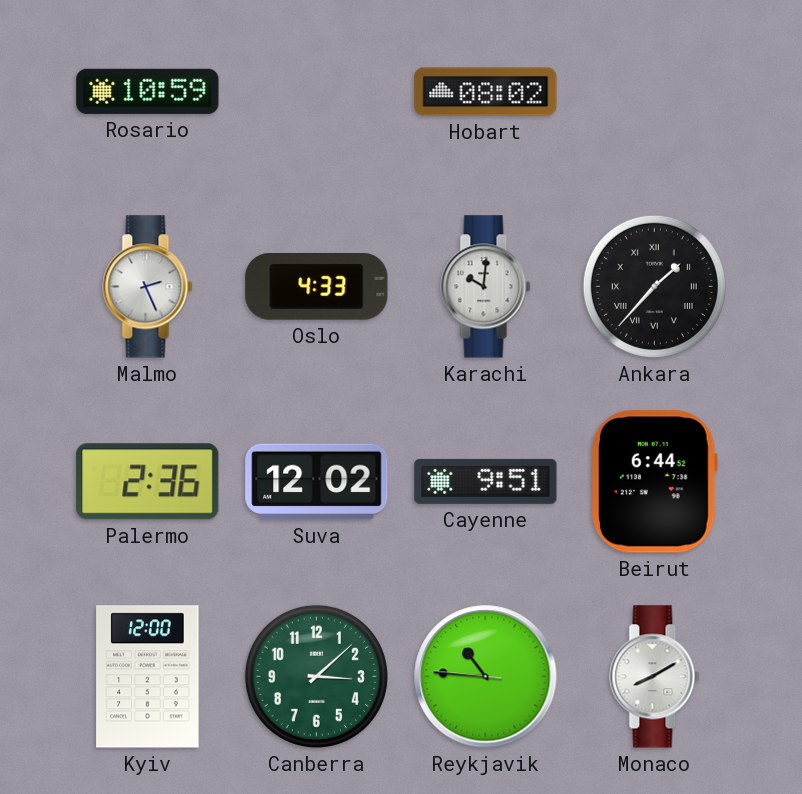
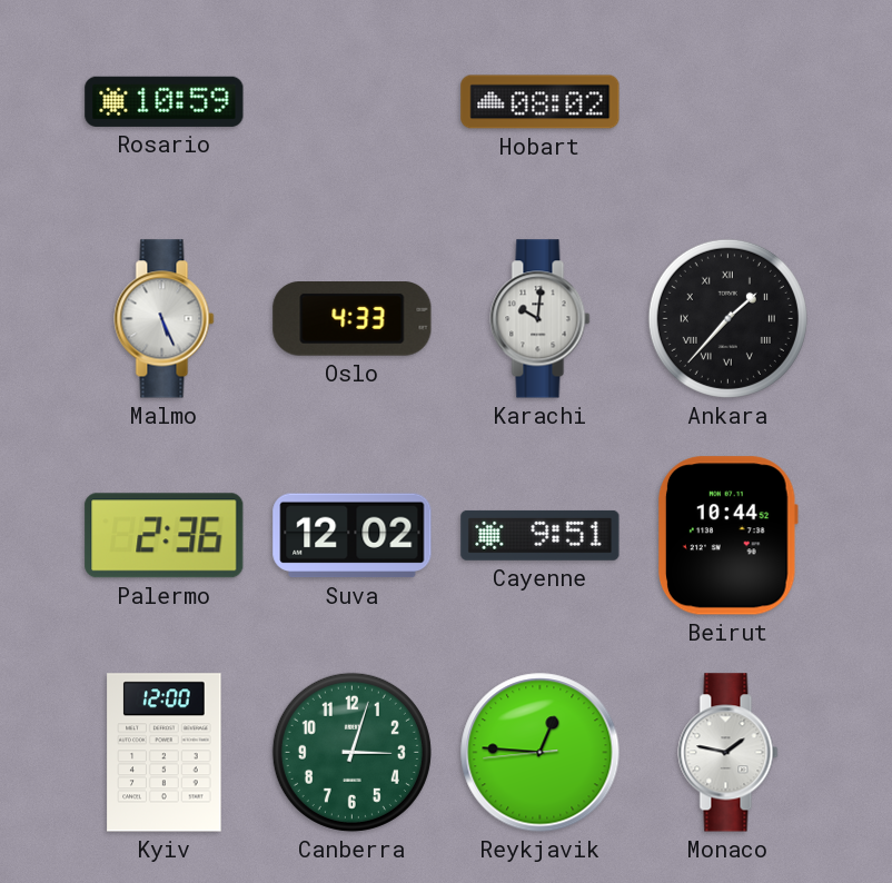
Malmo: 2:26 -> 5:26 (165, 319)
Beirut: 6:44 -> 10:44 (727, 536)
Canberra: 3:08 -> 3:03 (351, 752)
Reykjavik: 10:45 -> 12:45 (541, 753)
Monaco: 8:10 -> 1:47 (729, 753)
